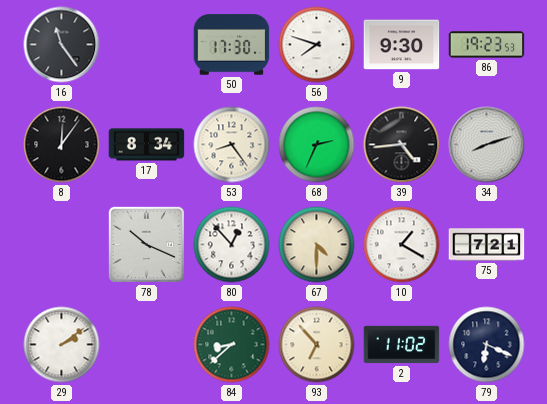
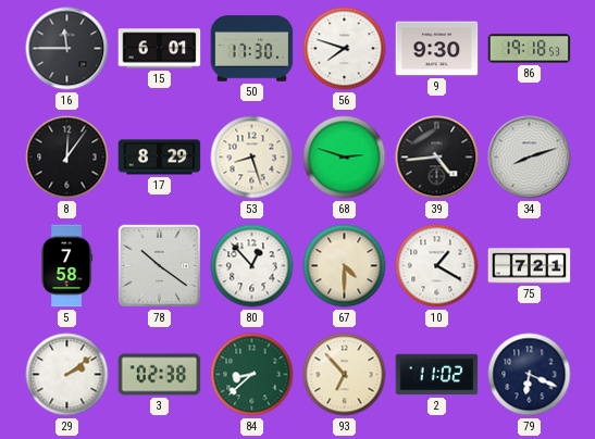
16: 11:24 -> 11:45 (67, 49)
15: none -> 6:01 (160, 49)
86: 19:23 -> 19:18 (530, 49)
17: 8:34 -> 8:29 (160, 158)
53: 8:24 -> 8:27 (252, 158)
68: 2:34 -> 2:48 (345, 158)
5: none -> 7:58 (67, 266)
78: 10:19 -> 10:21 (159, 265)
3: none -> 02:38 (160, 375)
